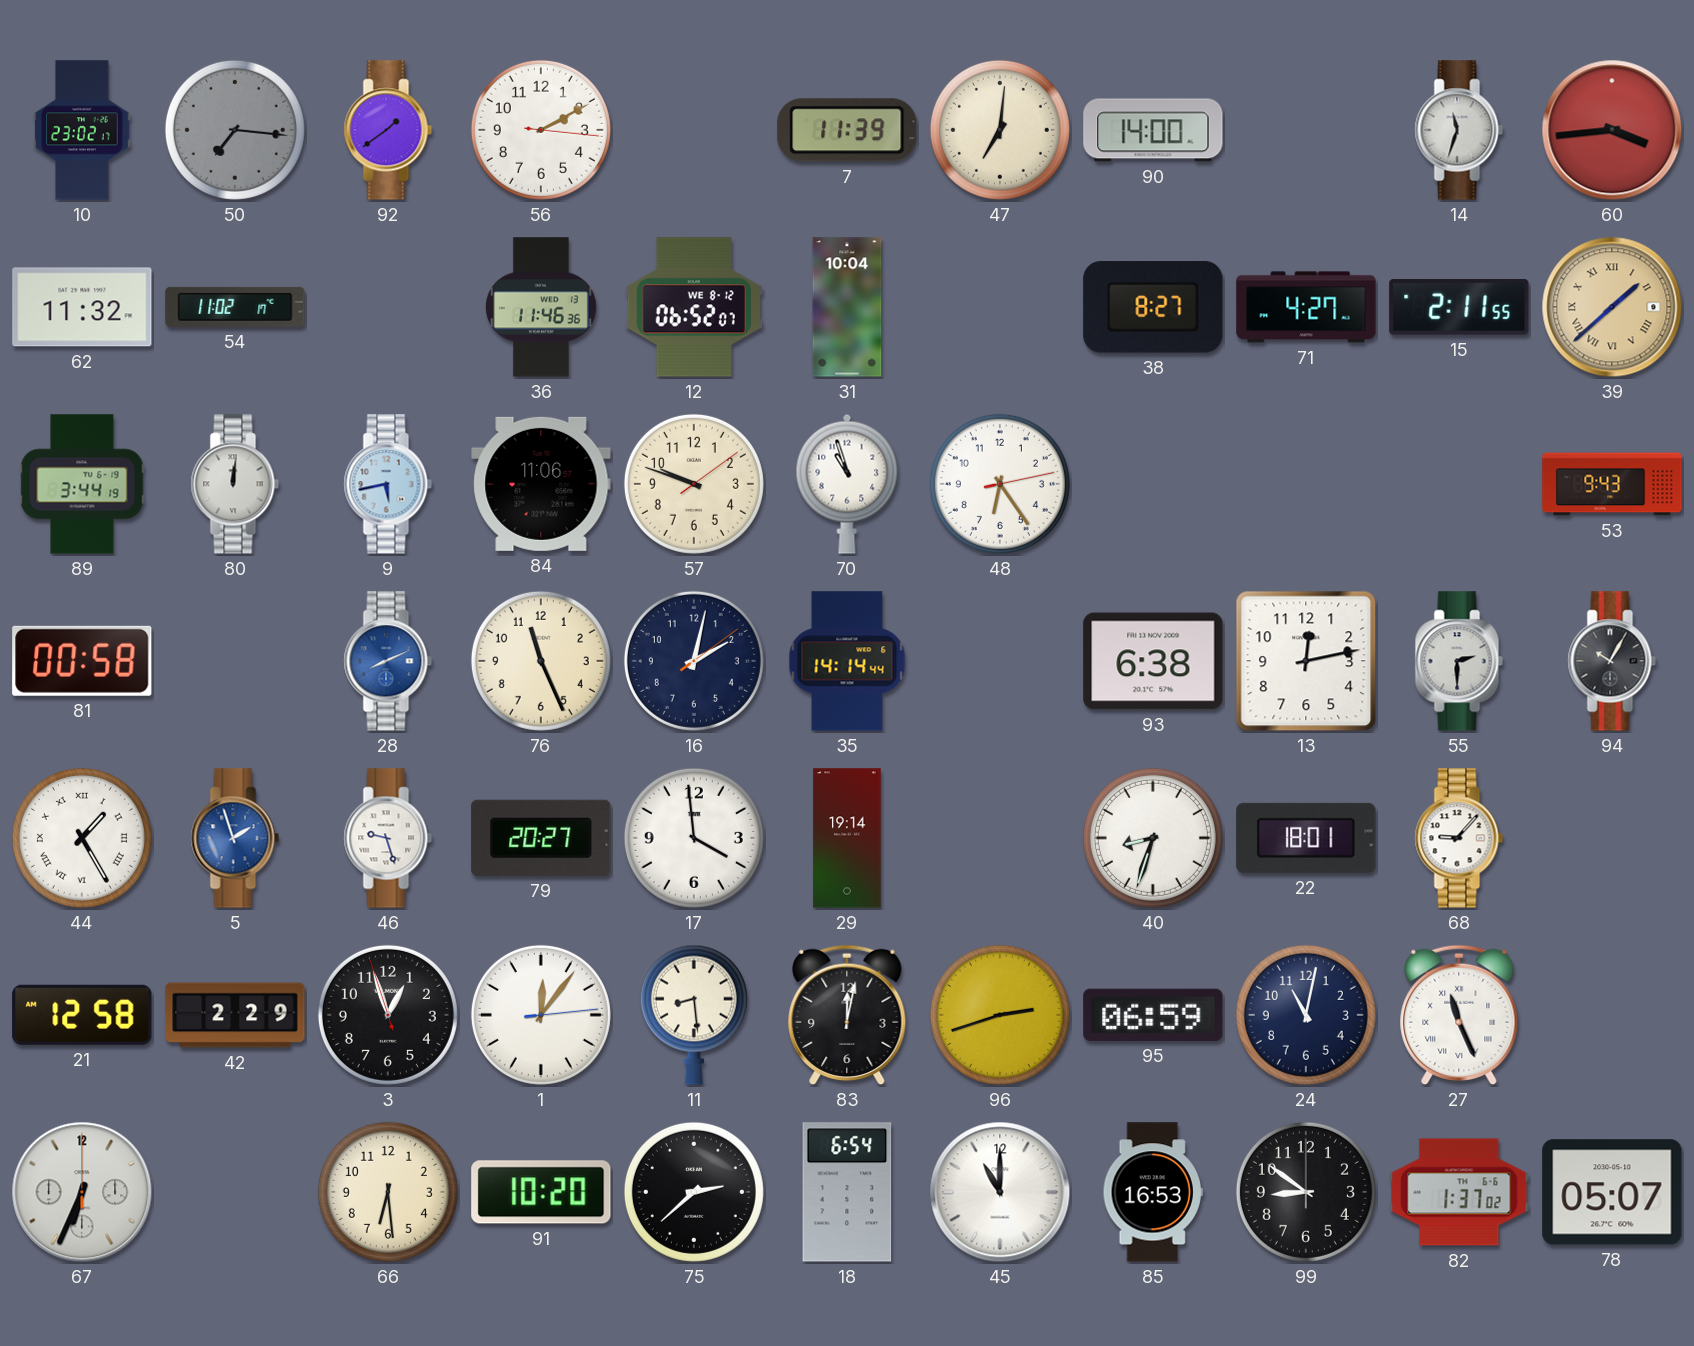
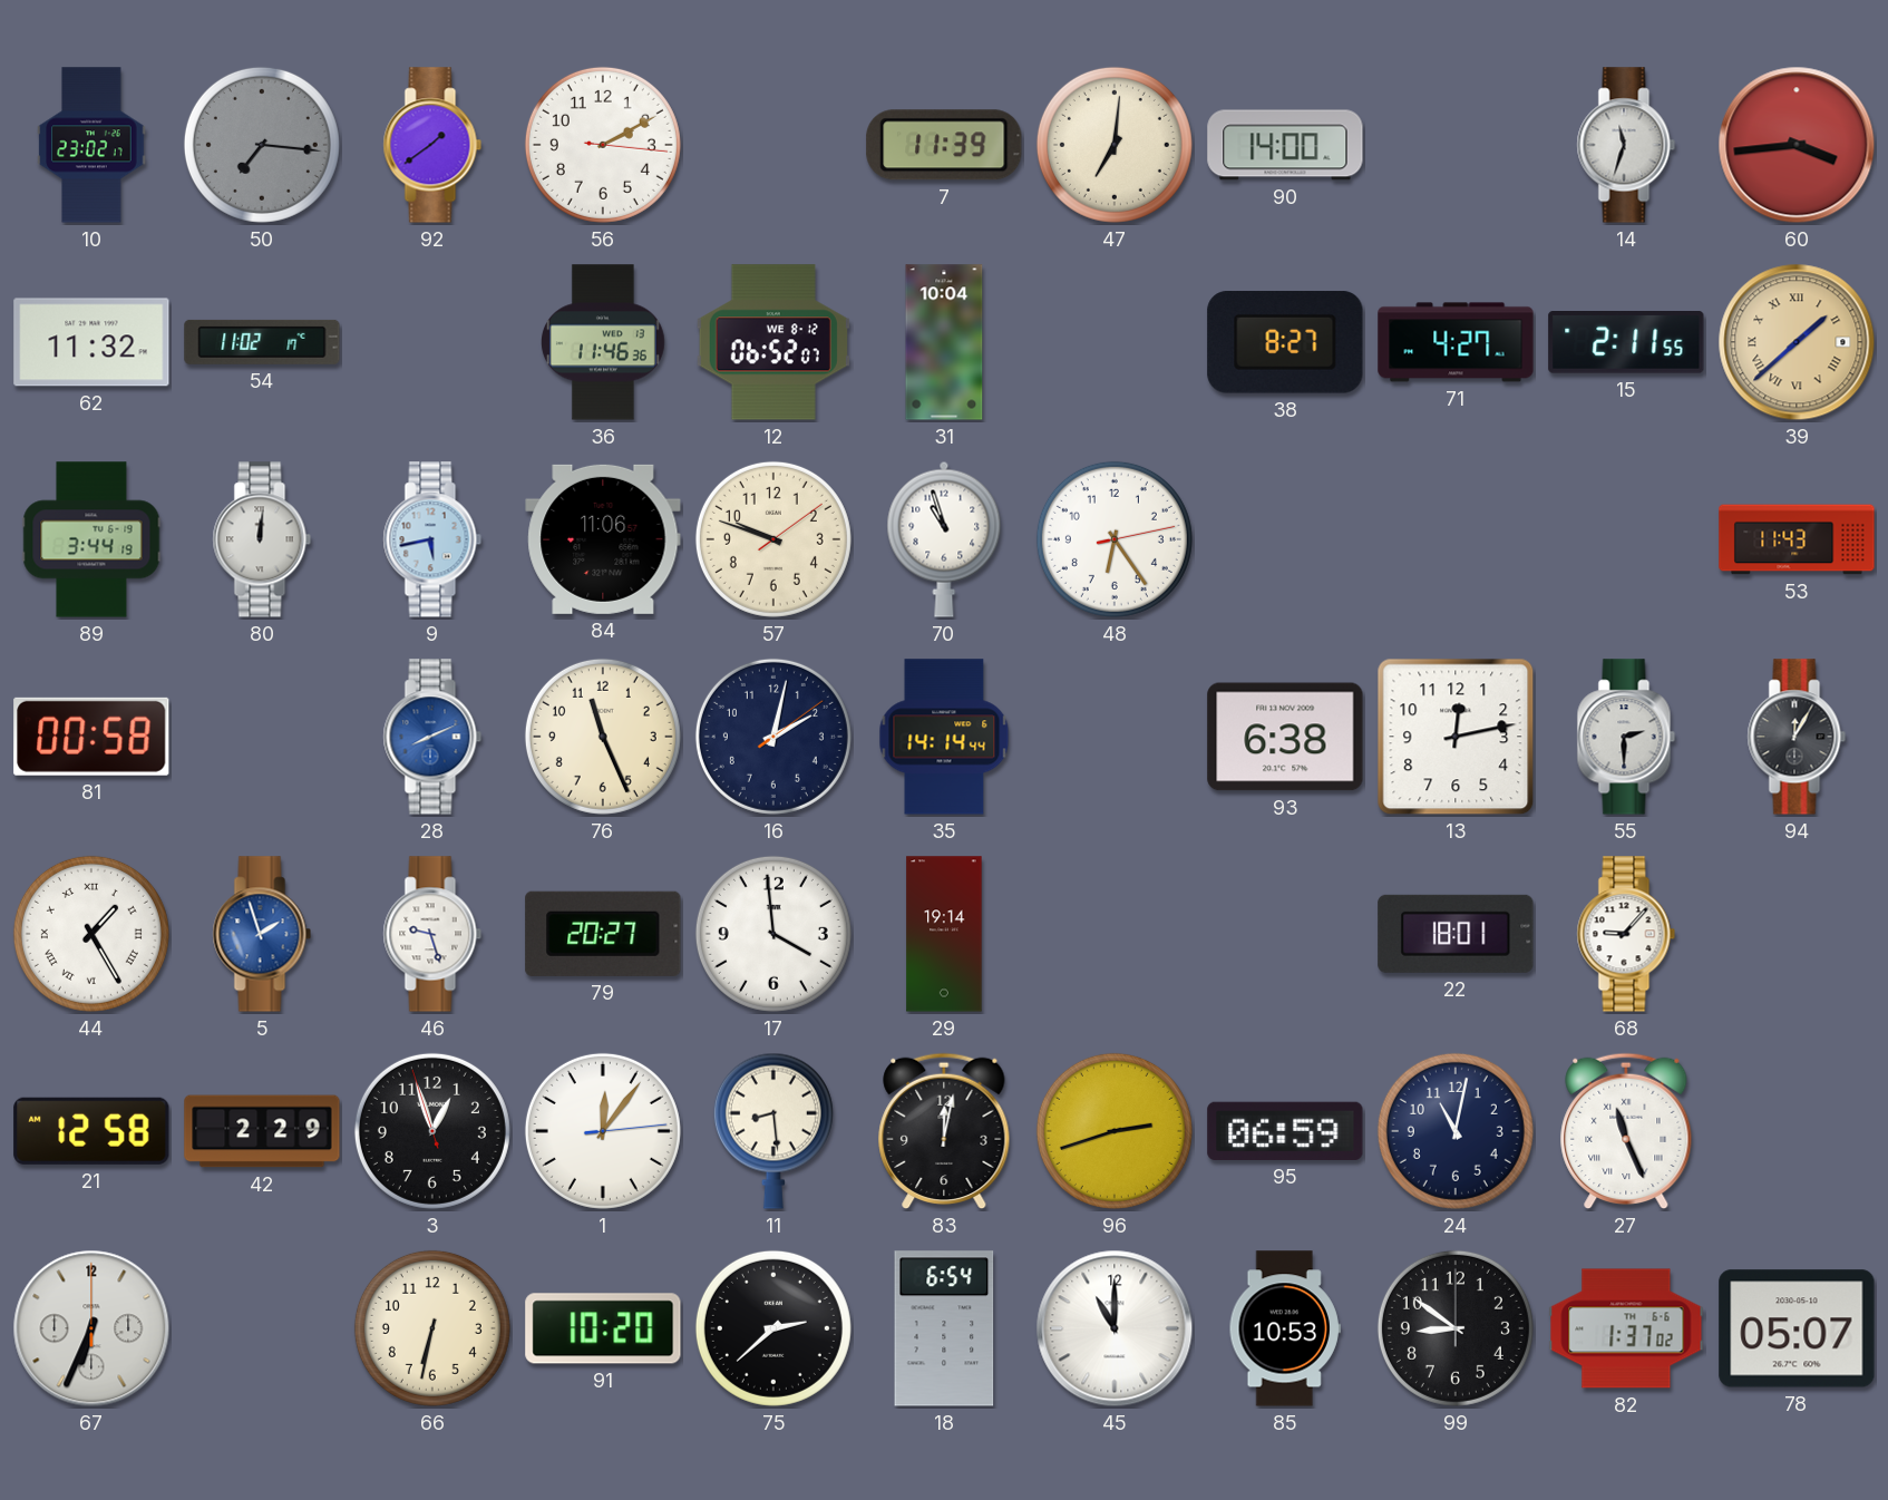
53: 9:43 -> 11:43 (1797, 539)
94: 10:05 -> 12:05 (1797, 737)
40: 8:33 -> none (1153, 838)
66: 6:29 -> 6:32 (432, 1328)
85: 16:53 -> 10:53 (1285, 1328)
